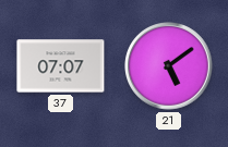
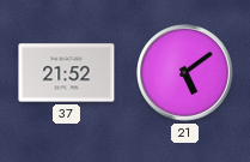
37: 07:07 -> 21:52 (67, 73)
